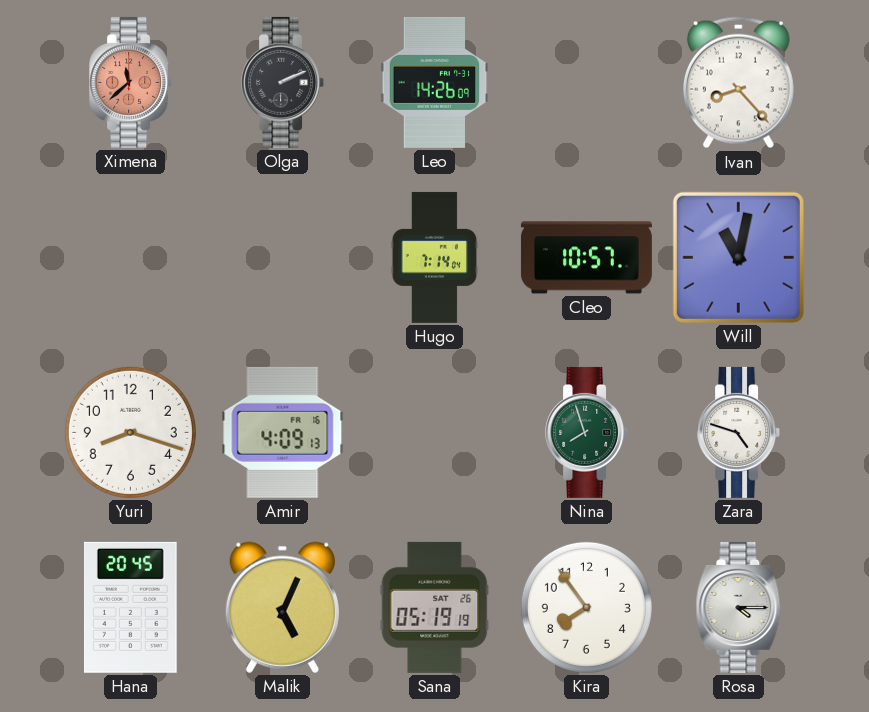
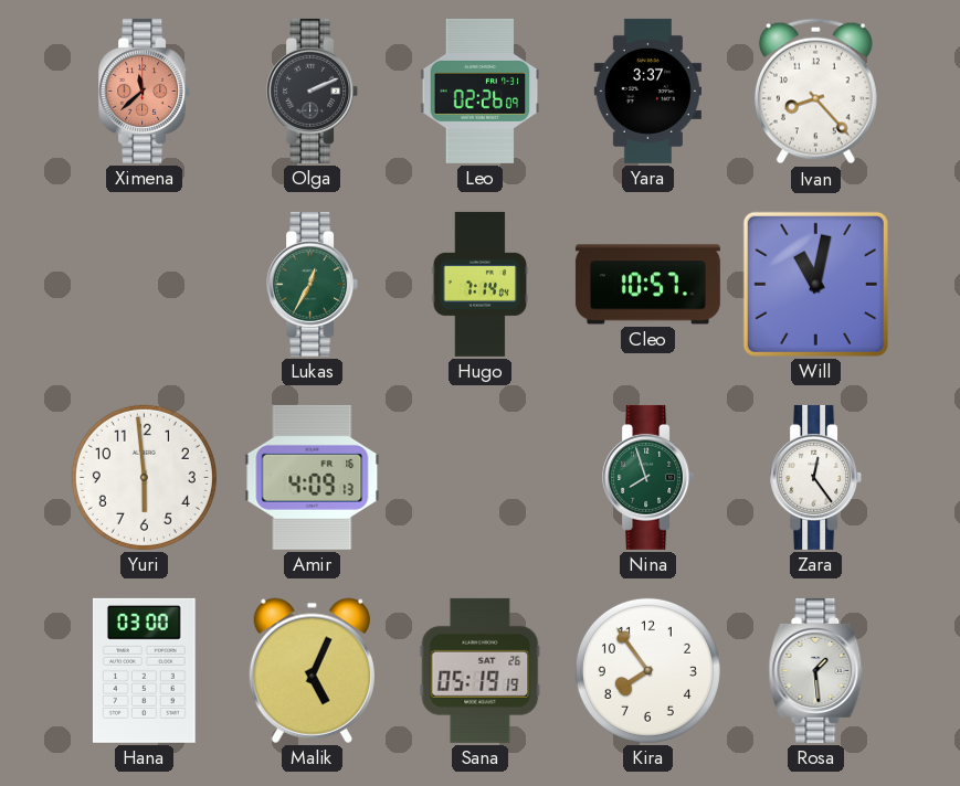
Leo: 14:26 -> 02:26 (481, 91)
Yara: none -> 3:37 (647, 91)
Lukas: none -> 12:35 (313, 284)
Yuri: 8:18 -> 5:59 (144, 477)
Zara: 4:48 -> 12:24 (816, 477)
Hana: 20:45 -> 03:00 (144, 670)
Rosa: 4:15 -> 1:29 (816, 670)
